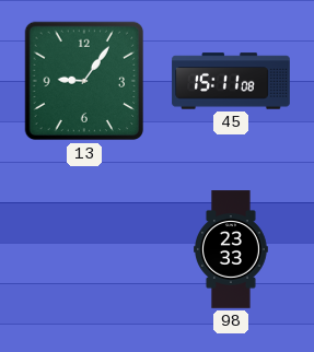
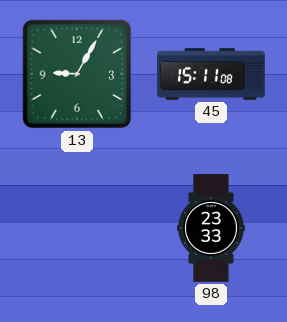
13: 9:06 -> 9:05 (77, 74)
